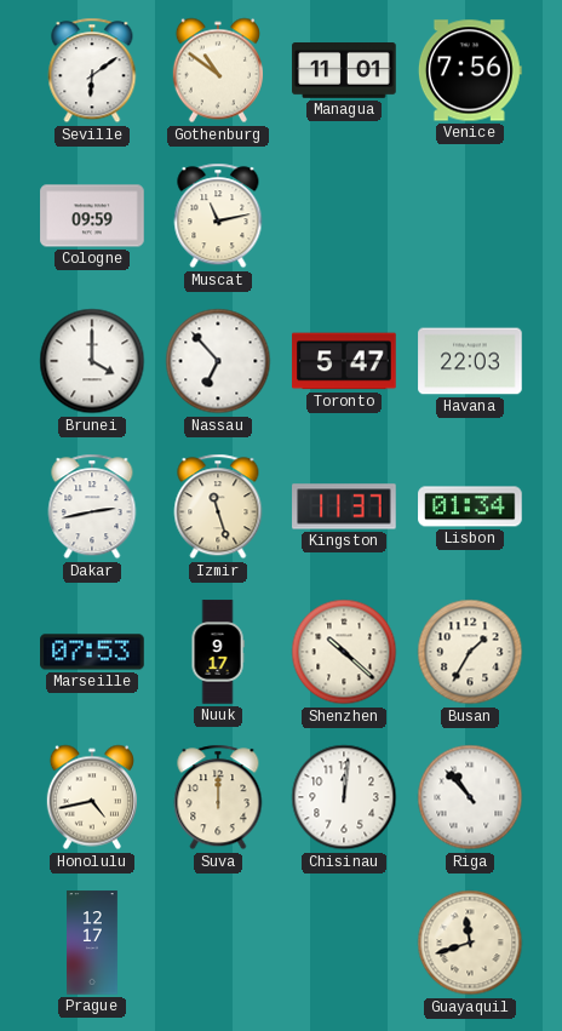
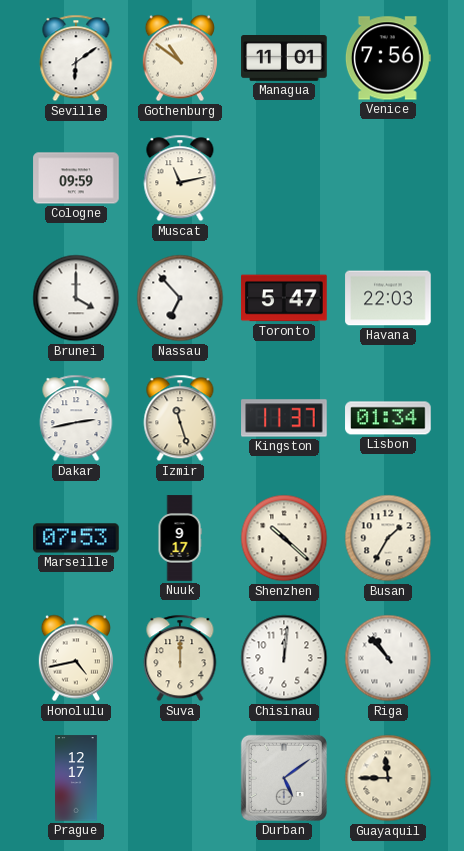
Durban: none -> 5:09 (284, 778)
Guayaquil: 11:42 -> 11:45 (388, 778)
